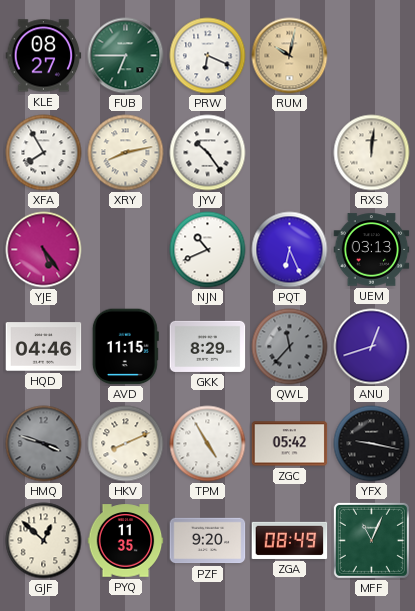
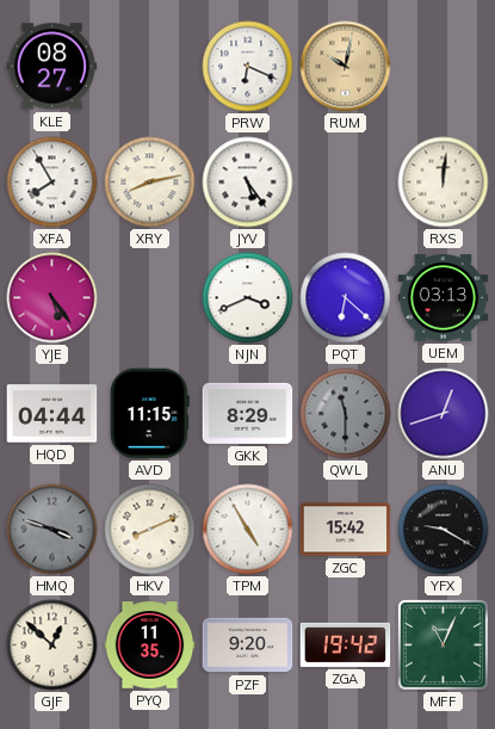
FUB: 6:45 -> none (126, 56)
JYV: 10:24 -> 5:24 (248, 183)
NJN: 10:41 -> 3:41 (248, 298)
PQT: 6:26 -> 6:22 (346, 298)
HQD: 04:46 -> 04:44 (52, 414)
QWL: 11:37 -> 11:30 (346, 414)
ZGC: 05:42 -> 15:42 (346, 530)
YFX: 9:17 -> 9:20 (444, 530)
ZGA: 08:49 -> 19:42 (346, 644)
